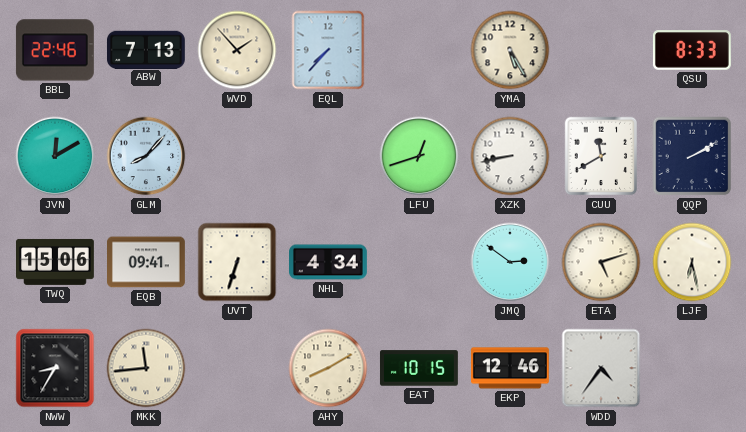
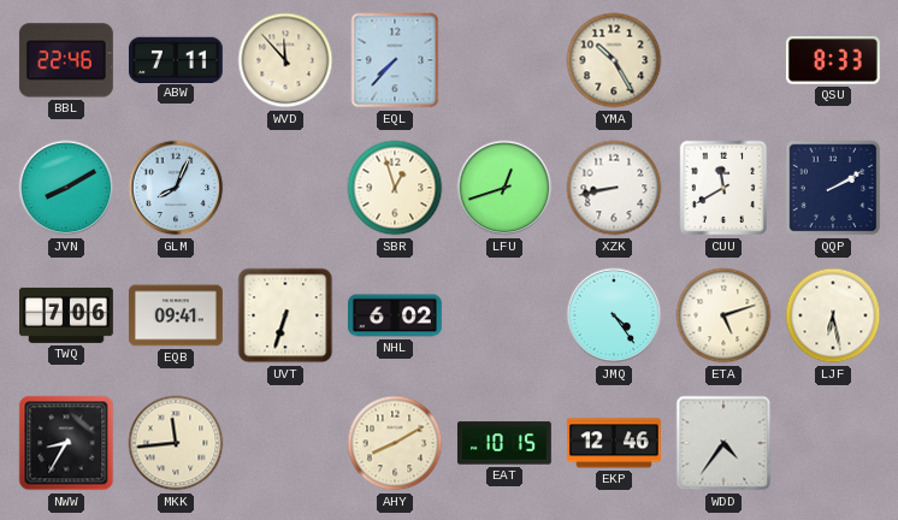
ABW: 7:13 -> 7:11 (176, 59)
WVD: 1:53 -> 11:53 (285, 60)
YMA: 5:25 -> 10:25 (614, 60)
JVN: 12:10 -> 8:10 (66, 188)
GLM: 8:07 -> 8:04 (176, 188)
SBR: none -> 12:57 (395, 188)
TWQ: 15:06 -> 7:06 (67, 315)
NHL: 4:34 -> 6:02 (396, 315)
JMQ: 2:51 -> 4:24 (614, 315)
